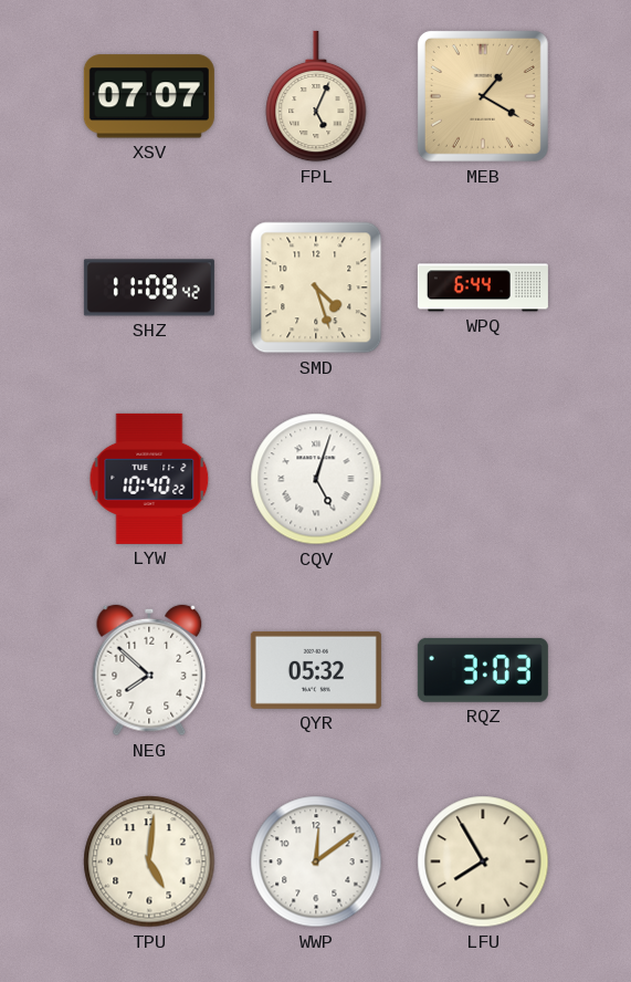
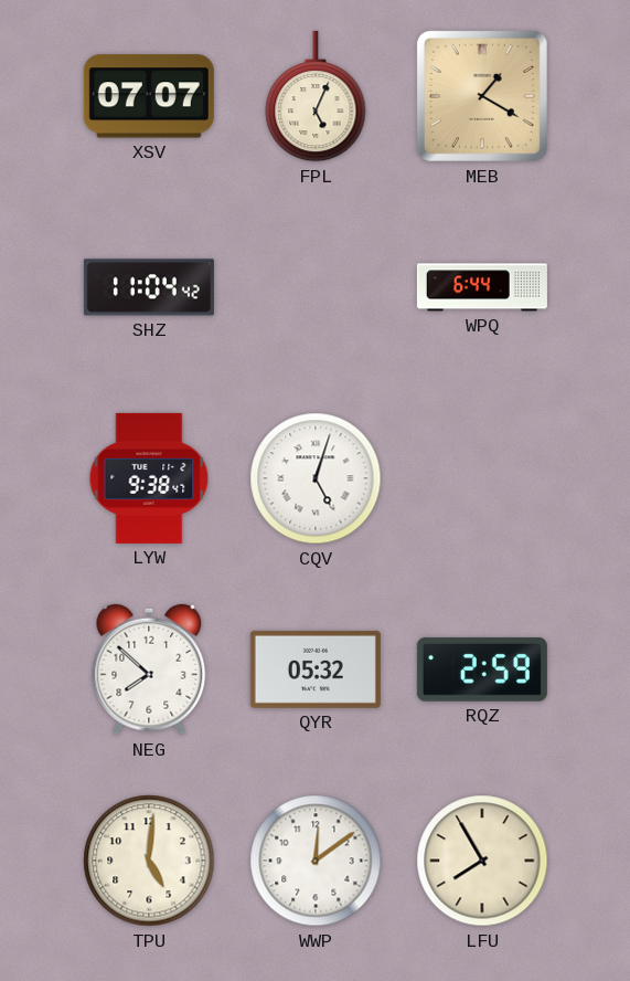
SHZ: 11:08 -> 11:04 (149, 287)
SMD: 4:27 -> none (316, 288)
LYW: 10:40 -> 9:38 (149, 478)
RQZ: 3:03 -> 2:59 (482, 669)
